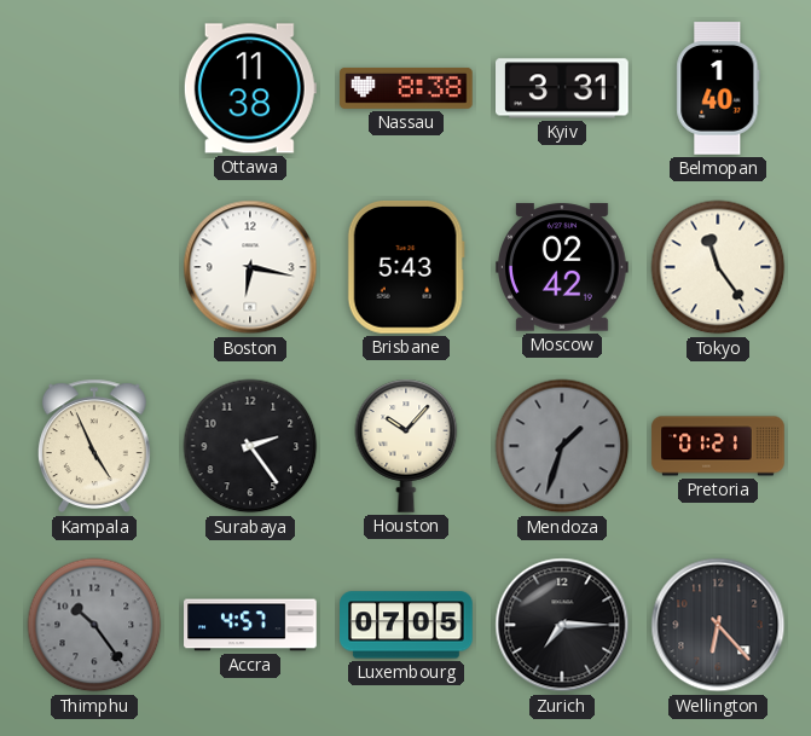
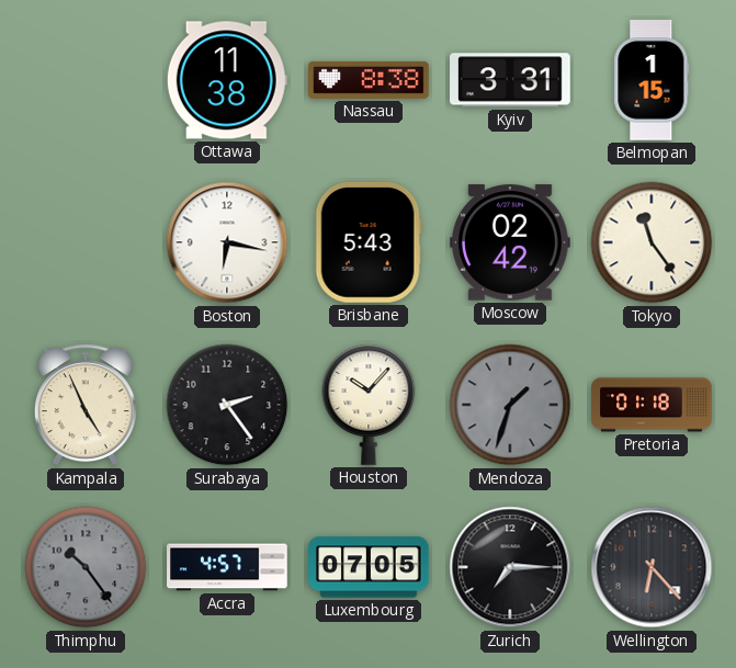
Belmopan: 1:40 -> 1:15 (652, 80)
Pretoria: 01:21 -> 01:18 (652, 405)
